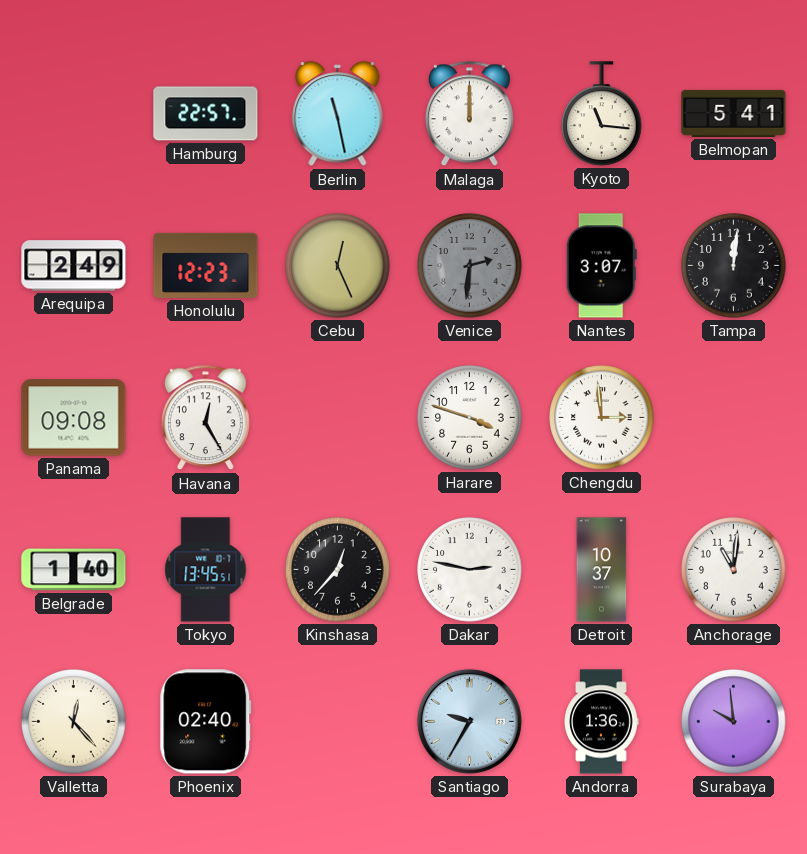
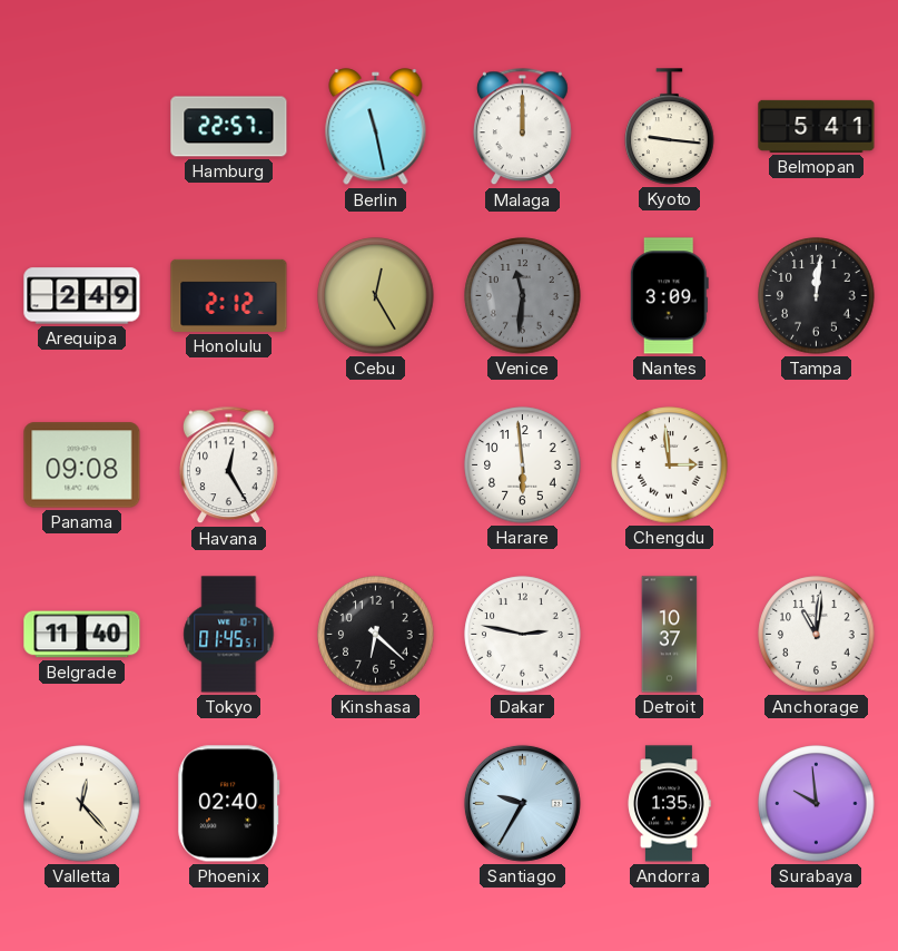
Kyoto: 11:16 -> 9:16 (670, 127)
Honolulu: 12:23 -> 2:12 (229, 295)
Cebu: 12:26 -> 12:25 (376, 296)
Venice: 2:31 -> 11:31 (523, 296)
Nantes: 3:07 -> 3:09 (669, 296)
Harare: 3:48 -> 5:59 (523, 465)
Belgrade: 1:40 -> 11:40 (82, 635)
Tokyo: 13:45 -> 01:45 (229, 635)
Kinshasa: 12:37 -> 6:22 (376, 635)
Andorra: 1:36 -> 1:35 (669, 804)
